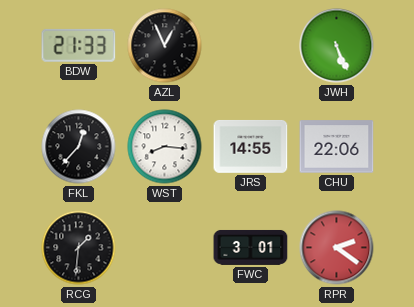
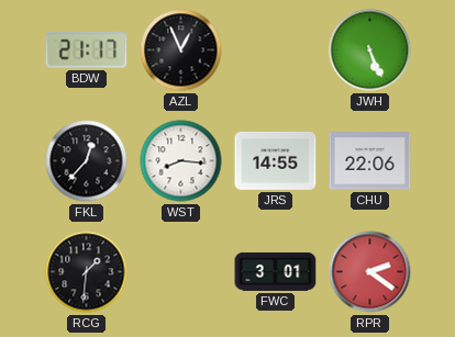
BDW: 21:33 -> 21:17 (87, 49)
